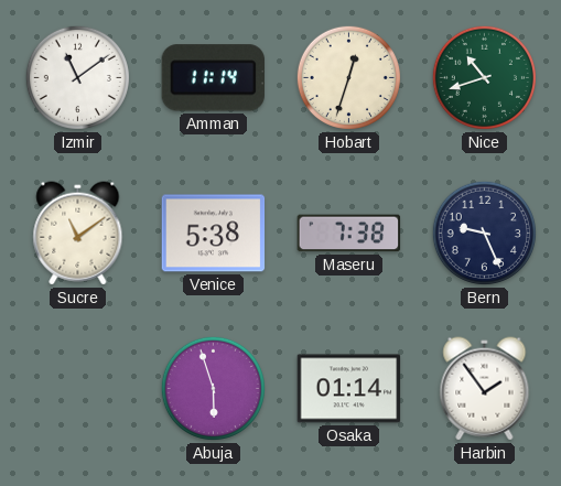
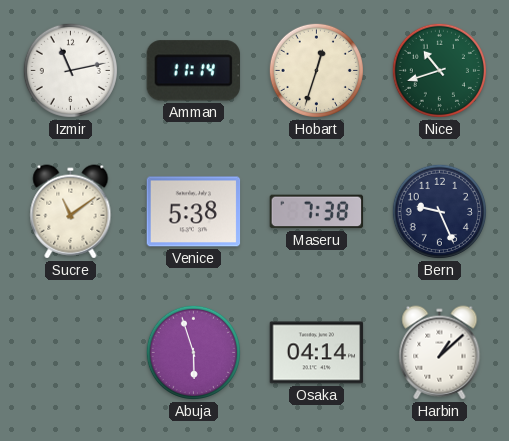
Izmir: 11:09 -> 11:13 (70, 70)
Osaka: 01:14 -> 04:14 (317, 353)
Harbin: 1:54 -> 1:08 (440, 353)
